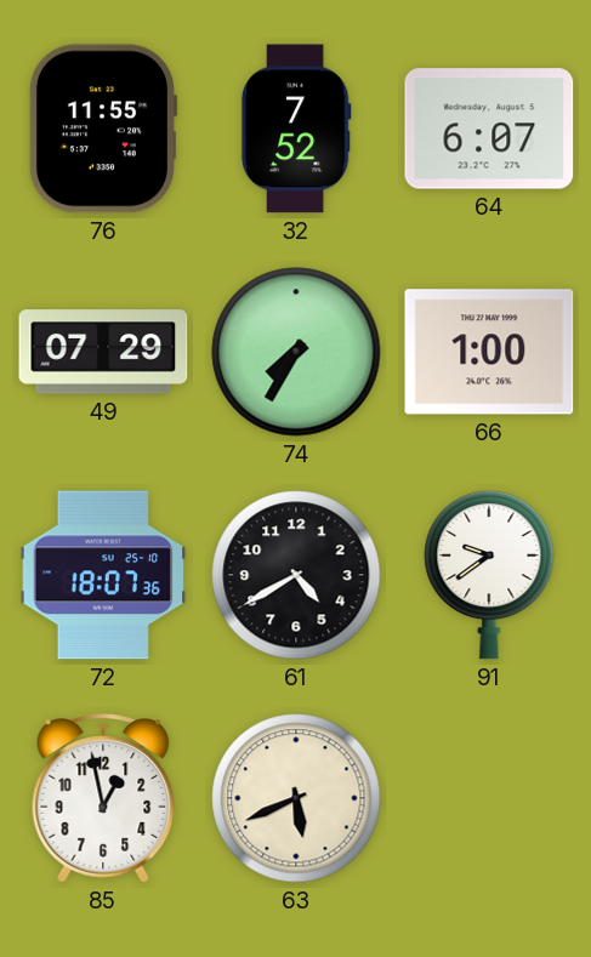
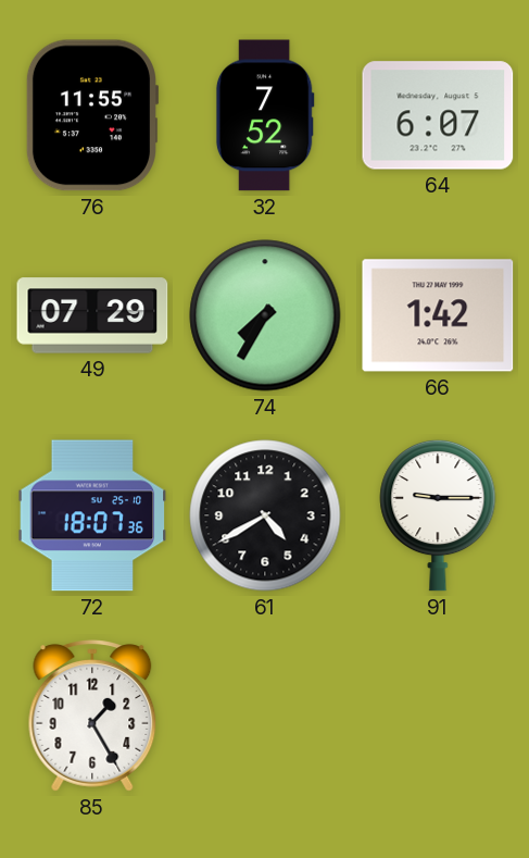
66: 1:00 -> 1:42 (438, 315)
91: 9:39 -> 9:15 (438, 515)
85: 12:58 -> 1:25 (92, 716)
63: 5:41 -> none (296, 798)
